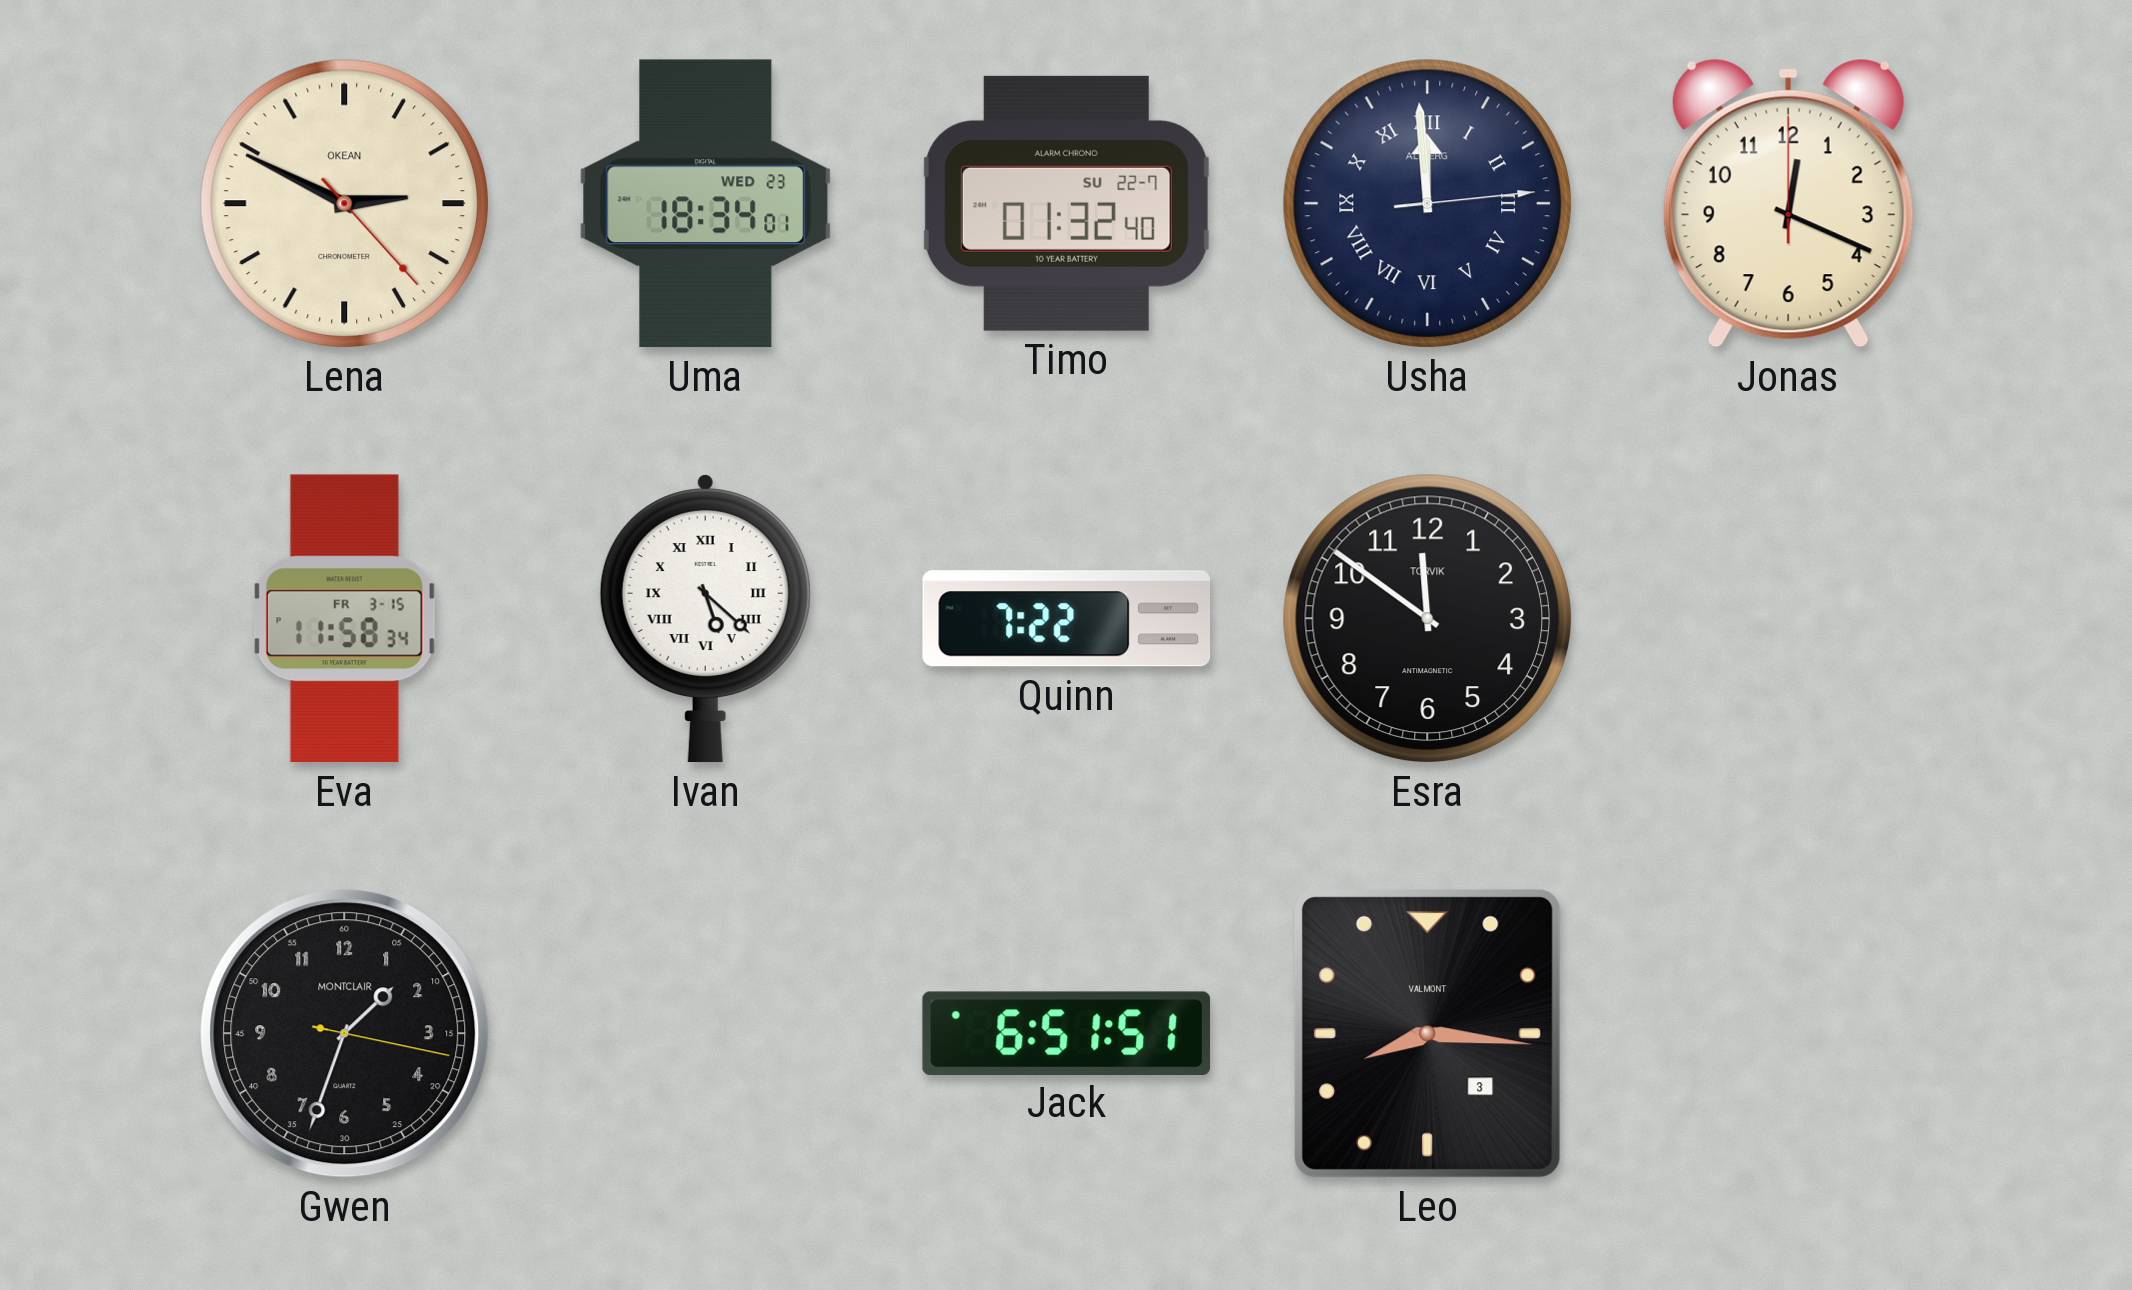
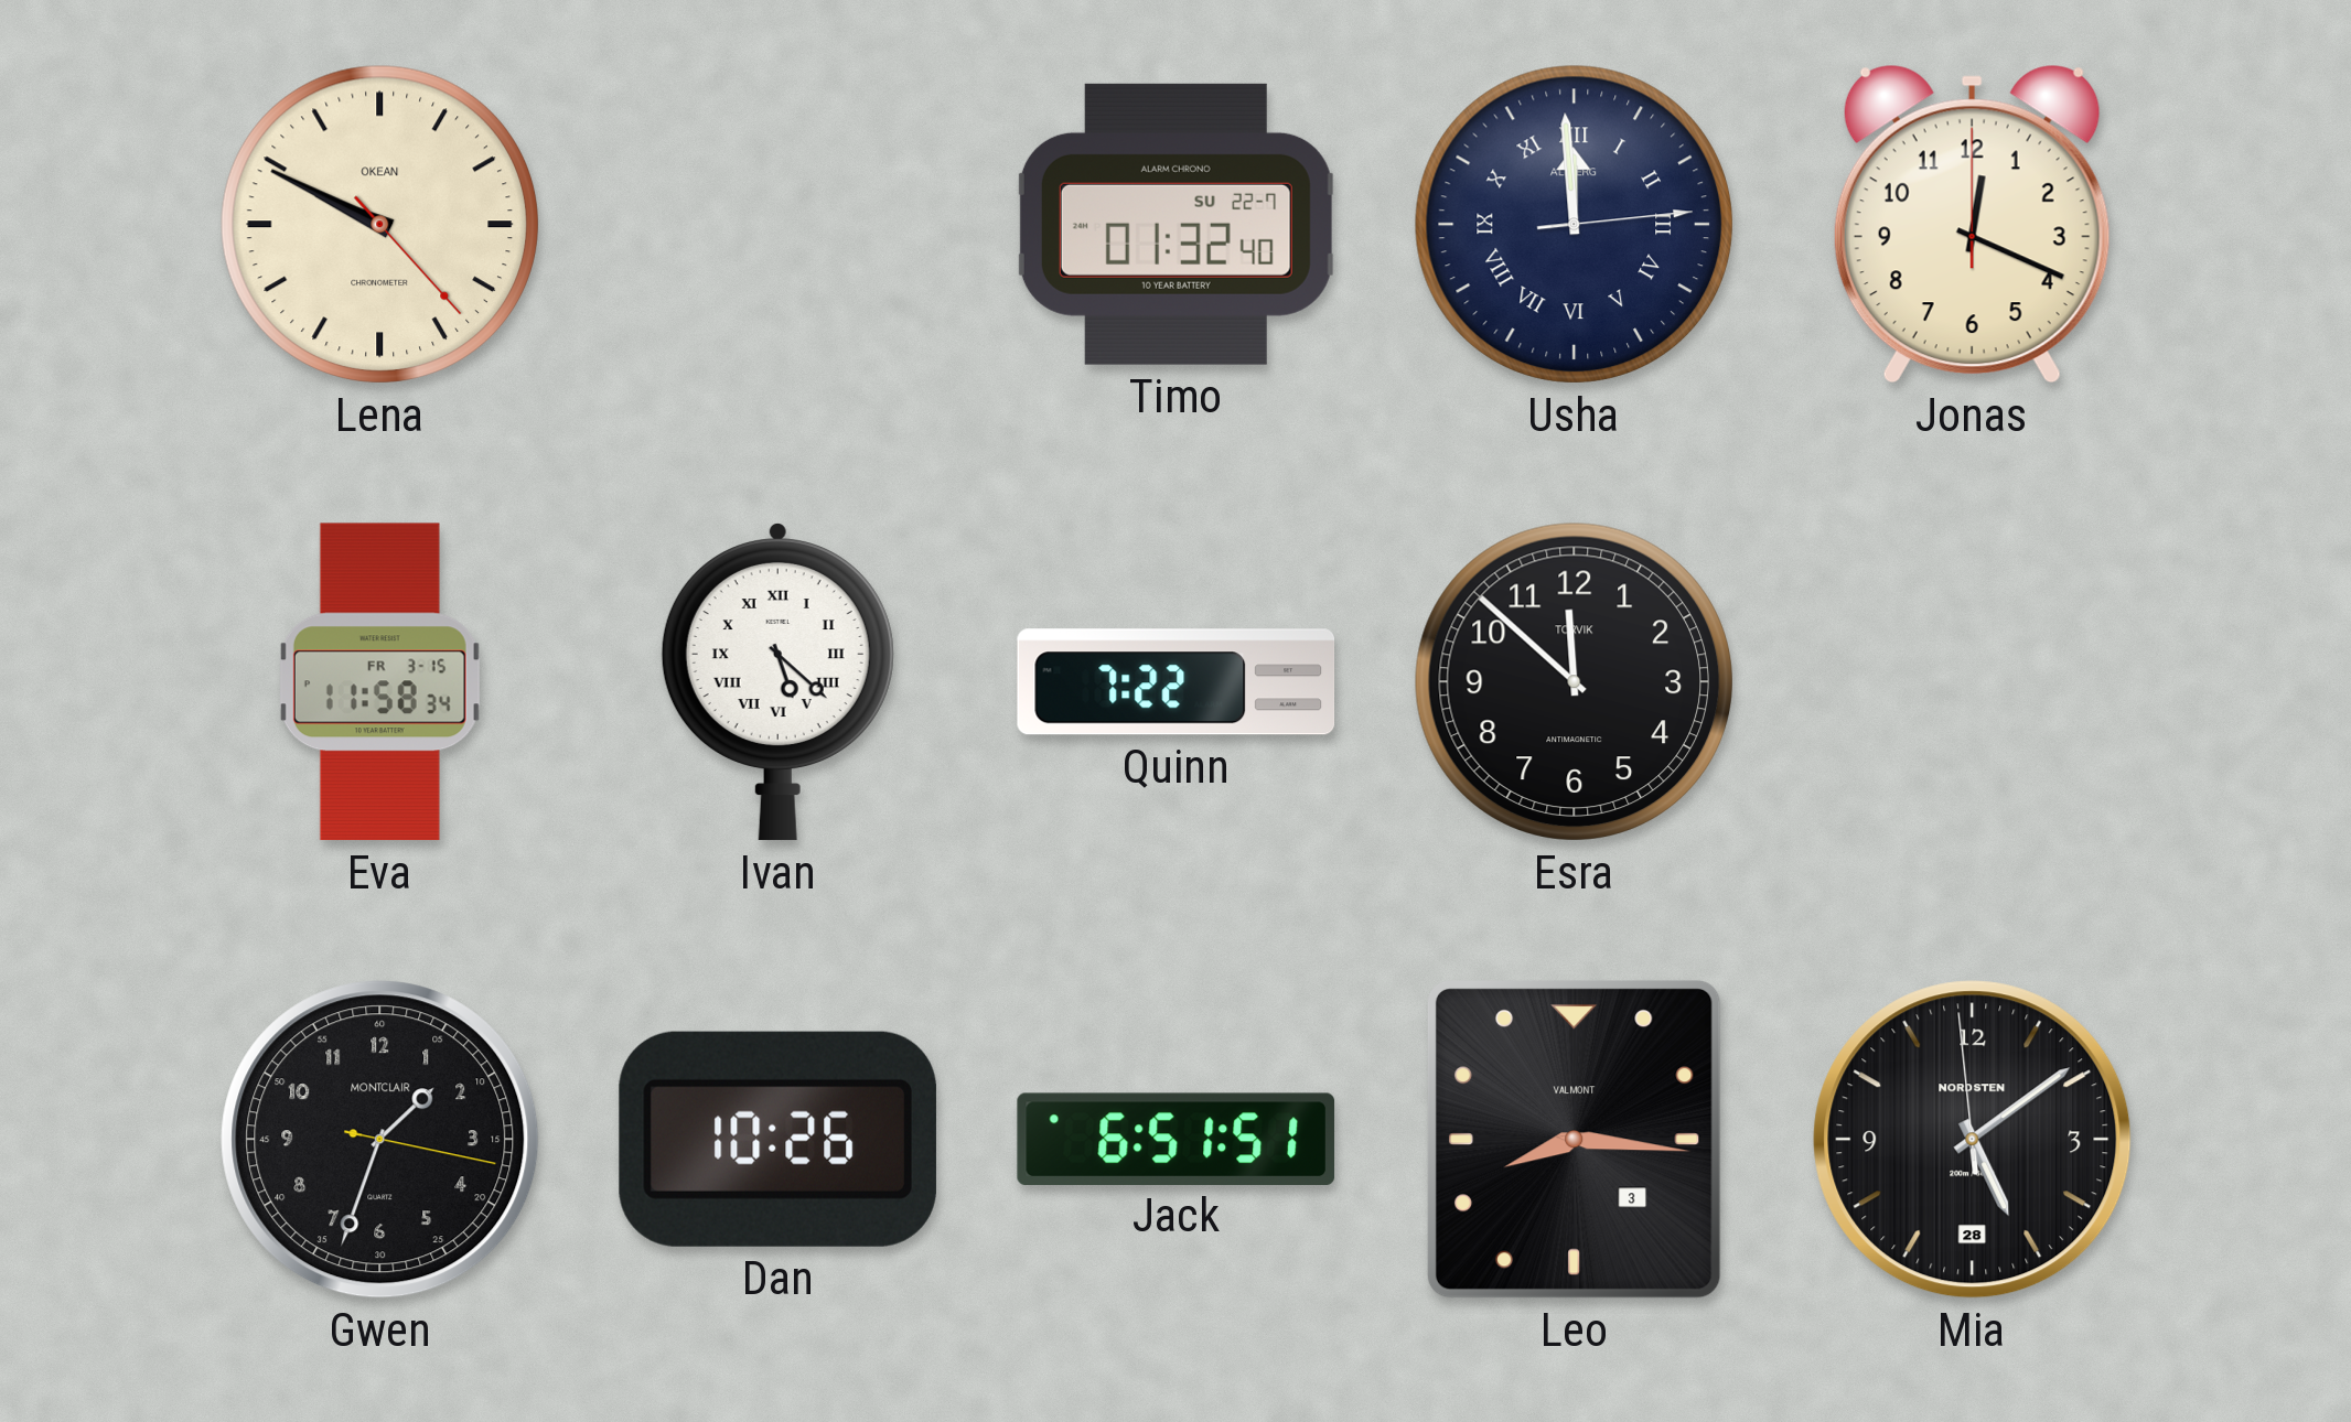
Lena: 2:49 -> 9:49 (379, 224)
Uma: 18:34 -> none (706, 204)
Esra: 11:51 -> 11:52 (1574, 681)
Dan: none -> 10:26 (777, 1139)
Mia: none -> 5:08 (1973, 1140)
